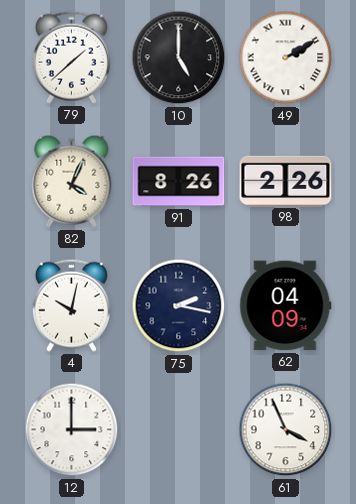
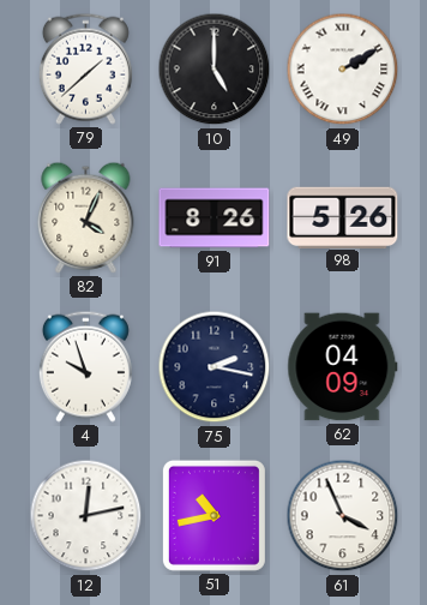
98: 2:26 -> 5:26 (343, 217)
4: 10:02 -> 9:57 (85, 366)
12: 3:00 -> 12:13 (86, 516)
51: none -> 10:43 (213, 515)
